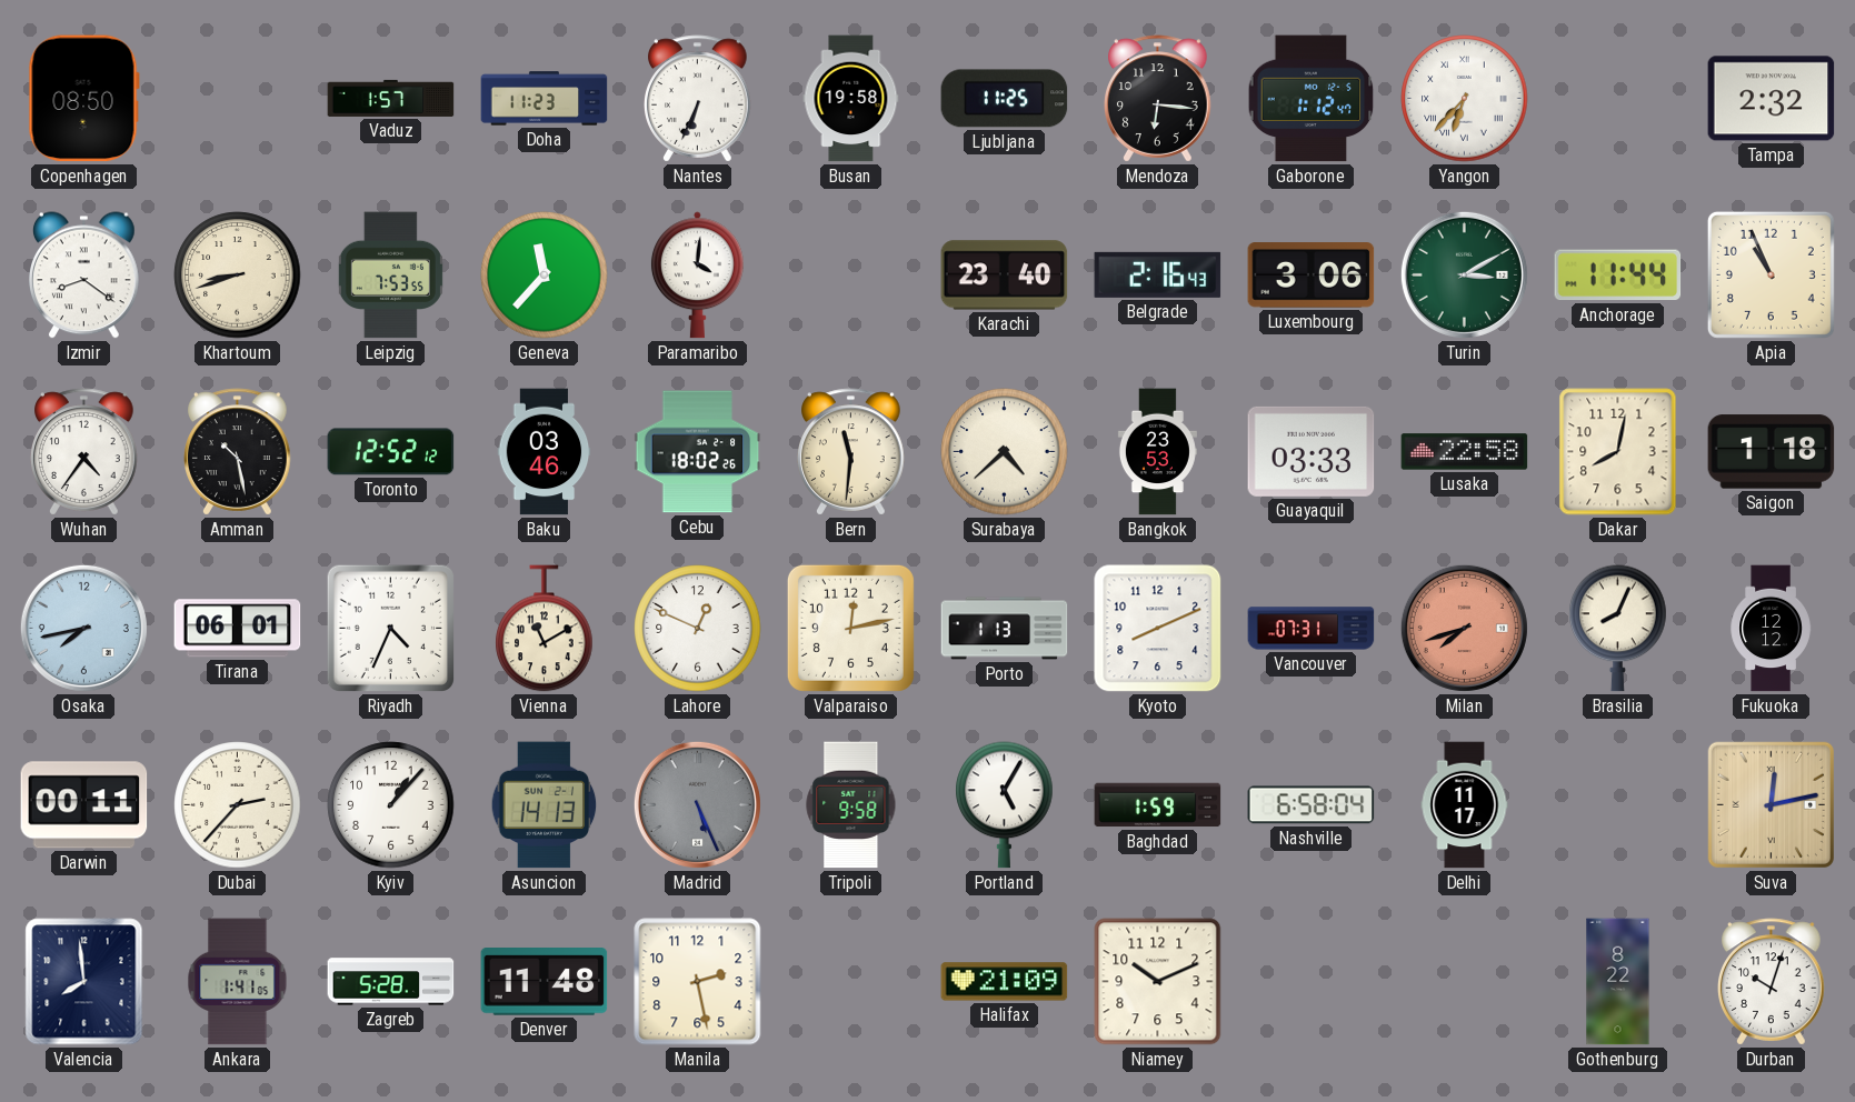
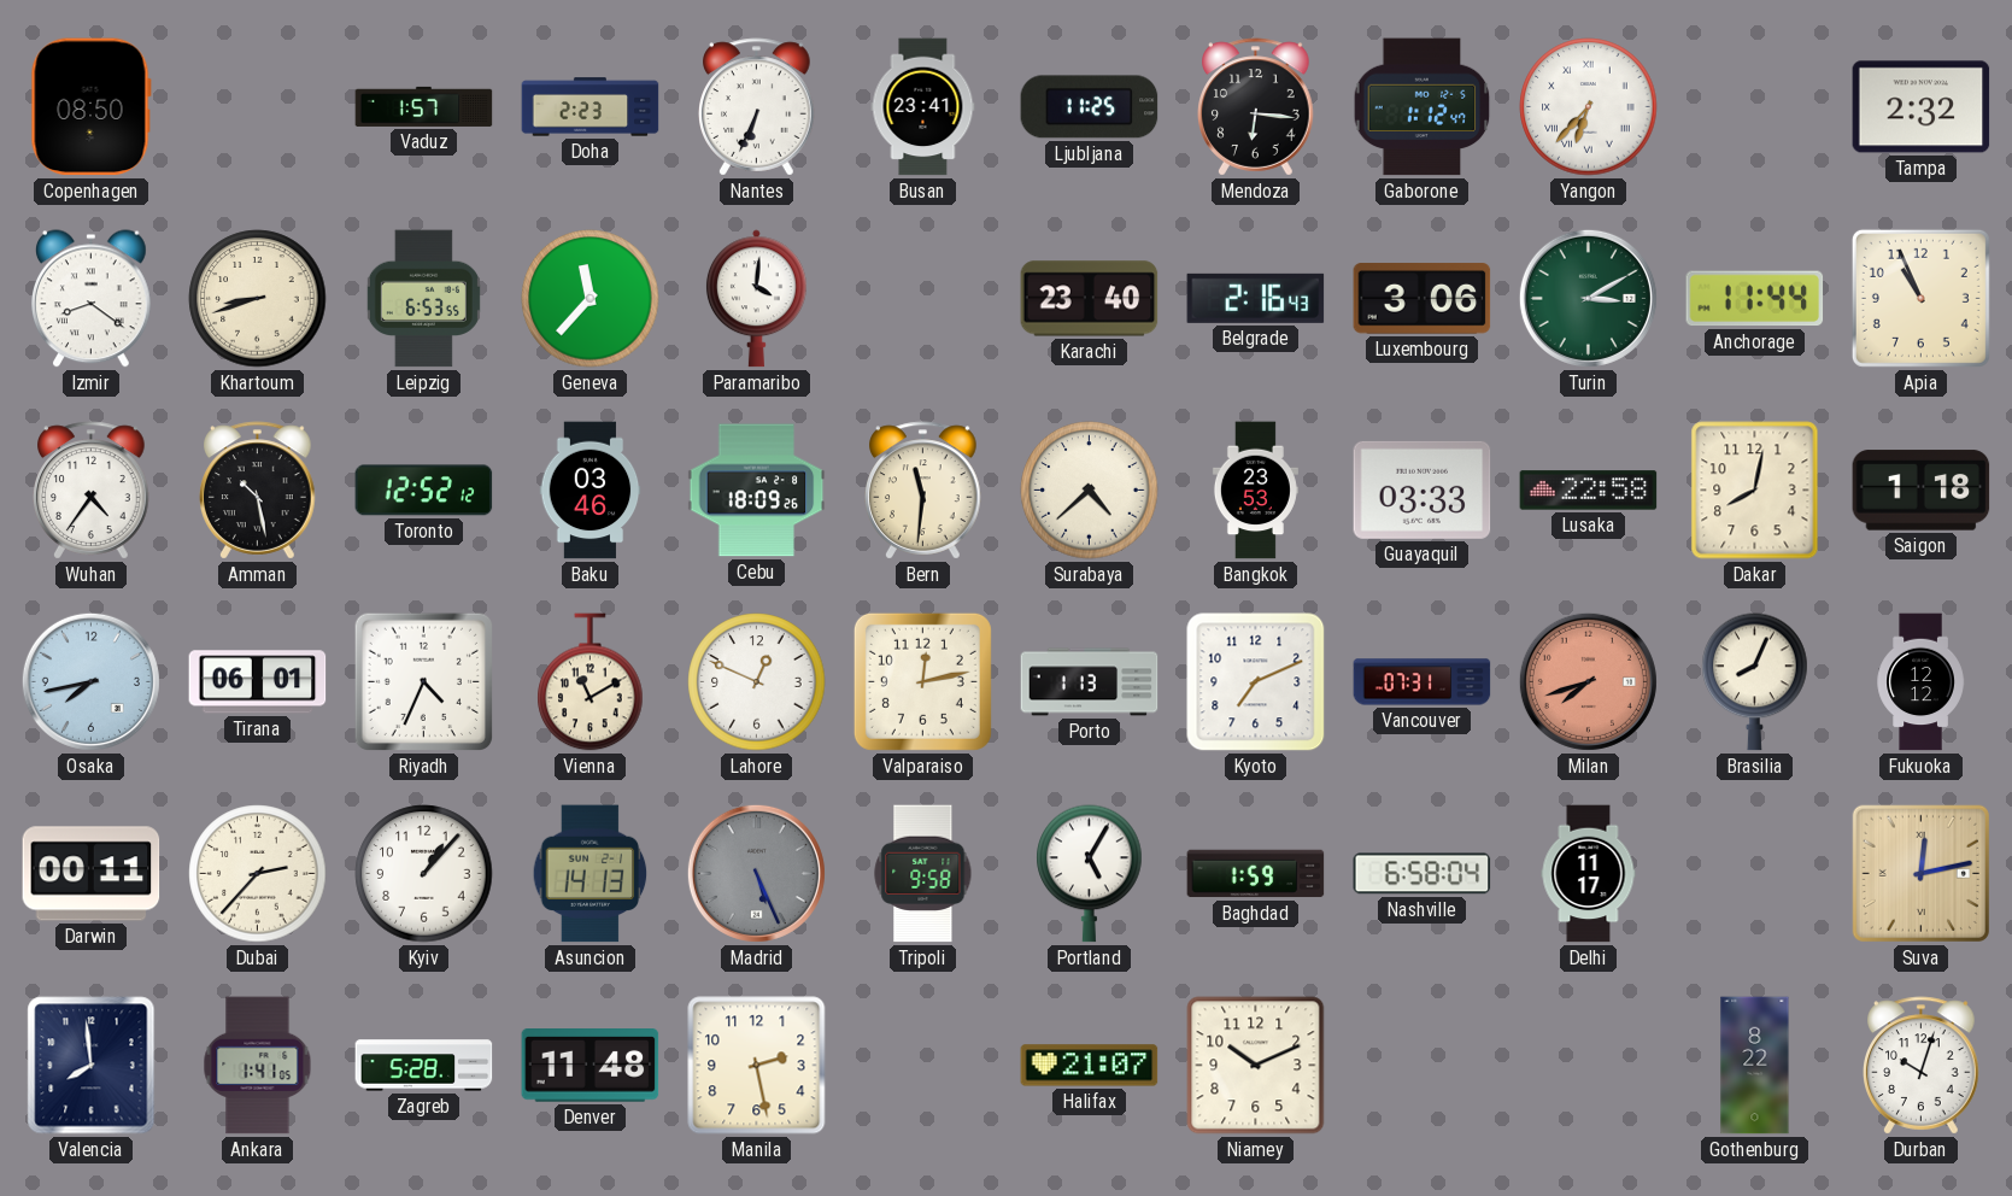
Doha: 11:23 -> 2:23 (591, 107)
Busan: 19:58 -> 23:41 (923, 107)
Leipzig: 7:53 -> 6:53 (423, 299)
Cebu: 18:02 -> 18:09 (757, 491)
Kyoto: 8:11 -> 7:11 (1256, 682)
Halifax: 21:09 -> 21:07 (1090, 1066)
